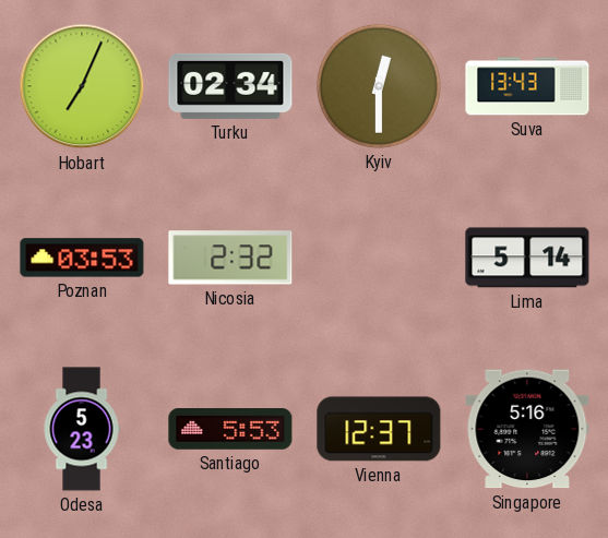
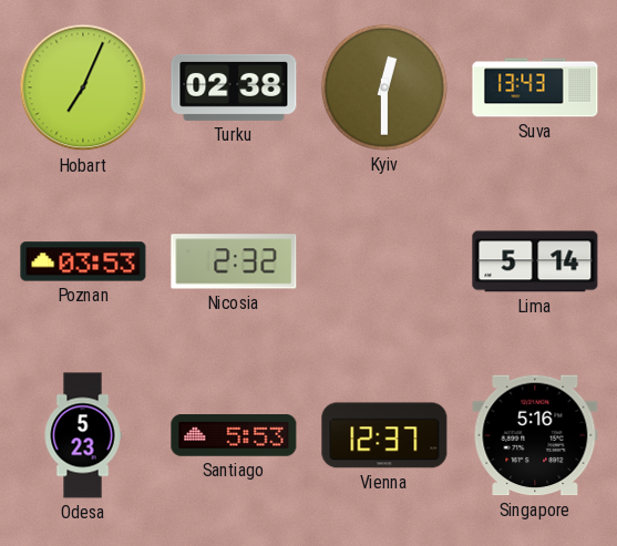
Turku: 02:34 -> 02:38 (234, 87)
